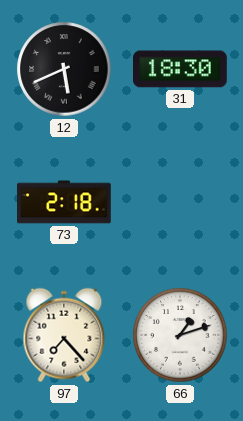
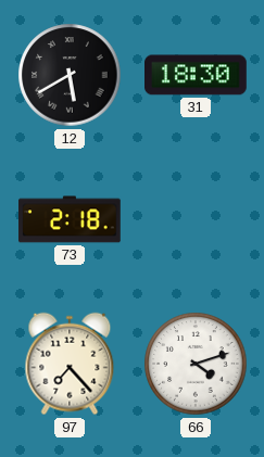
12: 5:41 -> 5:40 (70, 75)
66: 1:12 -> 4:12 (196, 364)
